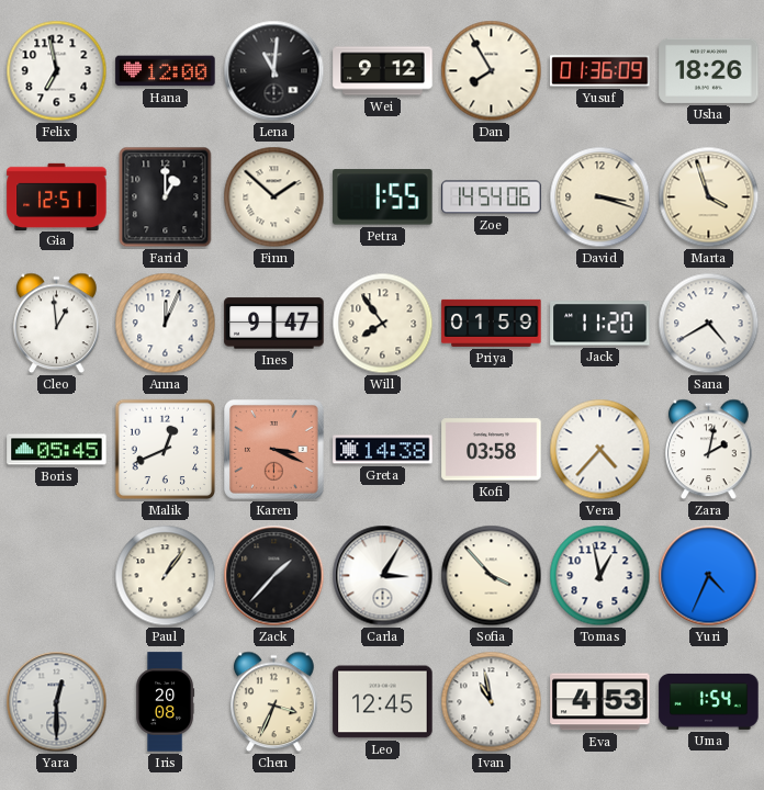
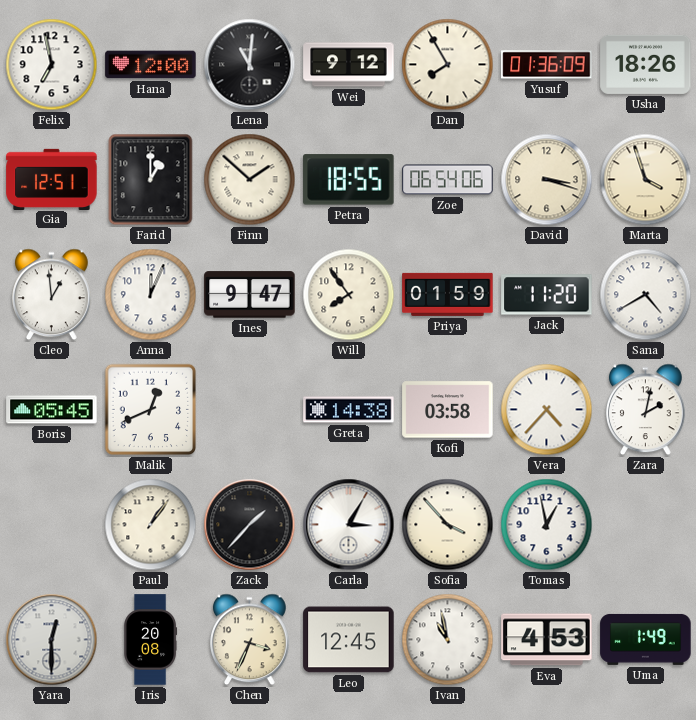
Petra: 1:55 -> 18:55 (349, 180)
Zoe: 14:54 -> 06:54 (448, 180)
Karen: 3:19 -> none (274, 450)
Yuri: 4:34 -> none (709, 576)
Uma: 1:54 -> 1:49 (646, 639)
